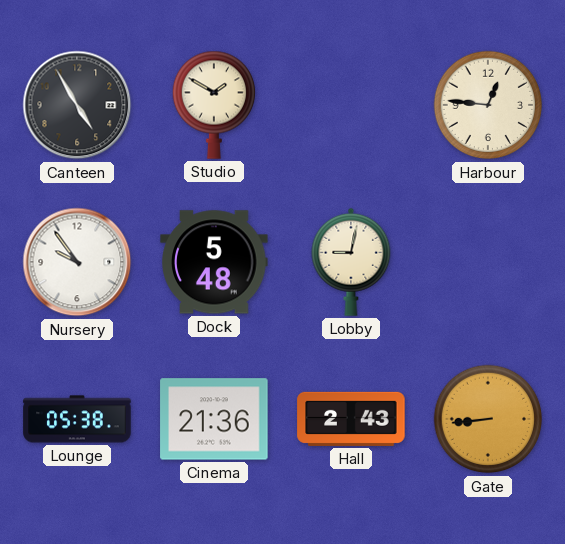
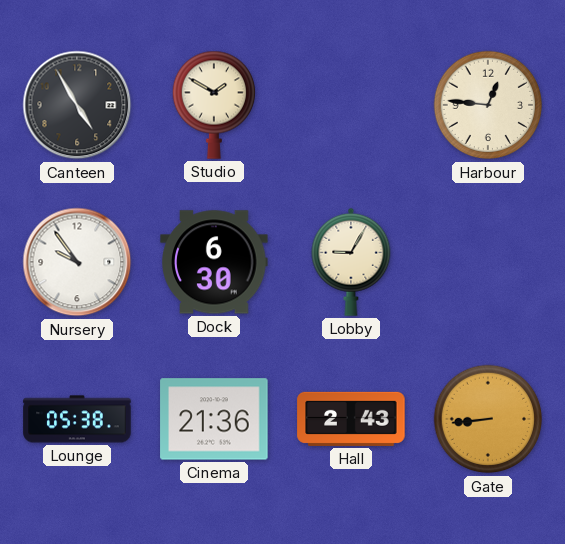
Dock: 5:48 -> 6:30 (214, 262)
Lobby: 9:02 -> 9:05 (351, 262)
